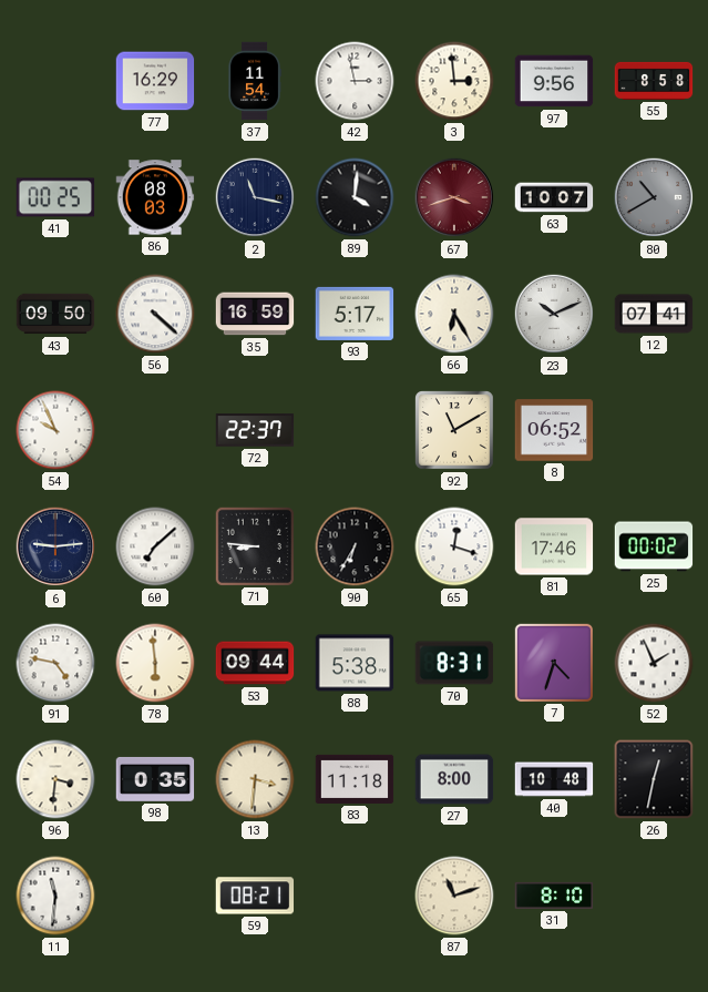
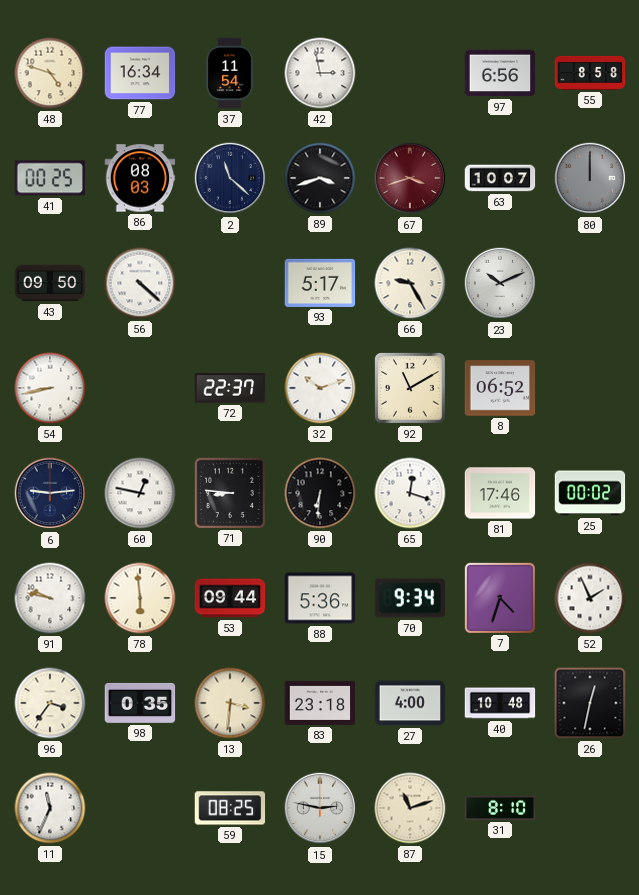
48: none -> 4:48 (50, 73)
77: 16:29 -> 16:34 (140, 73)
3: 2:59 -> none (454, 81)
97: 9:56 -> 6:56 (500, 73)
2: 11:17 -> 11:22 (230, 178)
89: 4:01 -> 3:42 (320, 178)
80: 10:40 -> 12:00 (590, 178)
35: 16:59 -> none (255, 314)
66: 6:25 -> 9:25 (410, 283)
12: 07:41 -> none (654, 314)
54: 9:56 -> 8:43 (50, 388)
32: none -> 10:12 (320, 388)
60: 7:08 -> 12:47 (140, 493)
90: 6:35 -> 6:31 (320, 493)
91: 4:47 -> 9:47 (50, 598)
88: 5:38 -> 5:36 (320, 598)
70: 8:31 -> 9:34 (410, 598)
96: 3:31 -> 3:36 (50, 703)
83: 11:18 -> 23:18 (320, 703)
27: 8:00 -> 4:00 (410, 703)
11: 11:31 -> 11:34 (50, 808)
59: 08:21 -> 08:25 (230, 808)
15: none -> 2:47 (320, 808)
